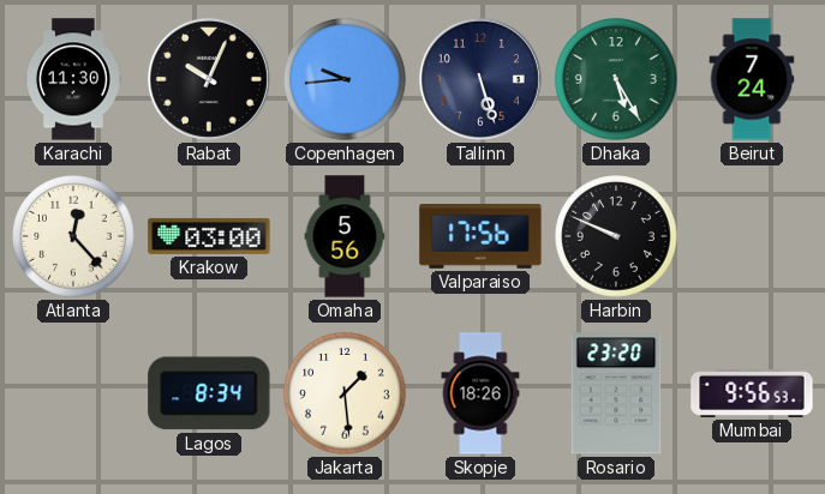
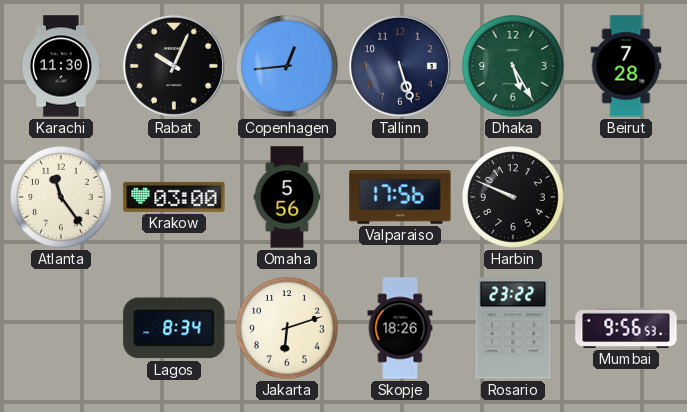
Copenhagen: 9:44 -> 12:44 (287, 66)
Beirut: 7:24 -> 7:28 (626, 66)
Atlanta: 12:23 -> 11:24 (61, 197)
Jakarta: 1:29 -> 6:12 (287, 328)
Rosario: 23:20 -> 23:22 (513, 328)
